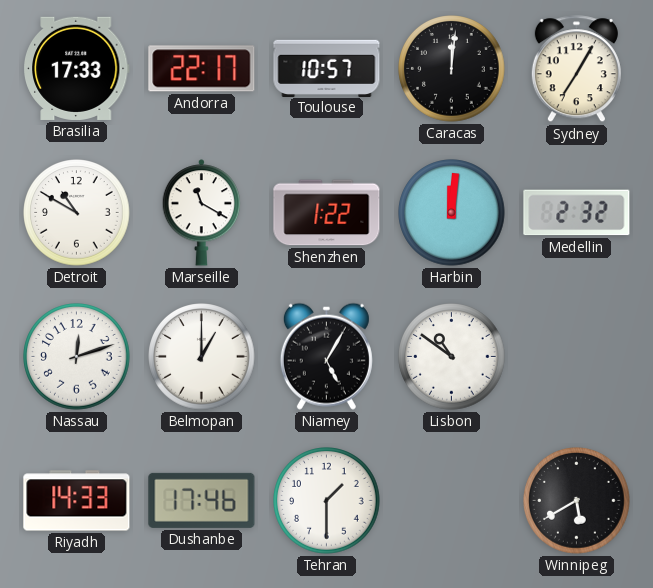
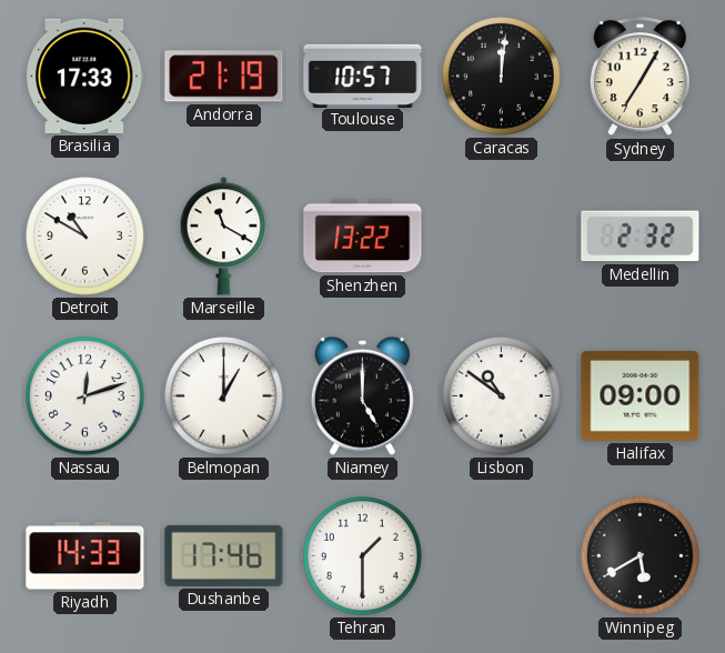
Andorra: 22:17 -> 21:19 (224, 77)
Shenzhen: 1:22 -> 13:22 (363, 237)
Harbin: 12:01 -> none (452, 213)
Niamey: 5:05 -> 5:00 (362, 395)
Halifax: none -> 09:00 (641, 396)
